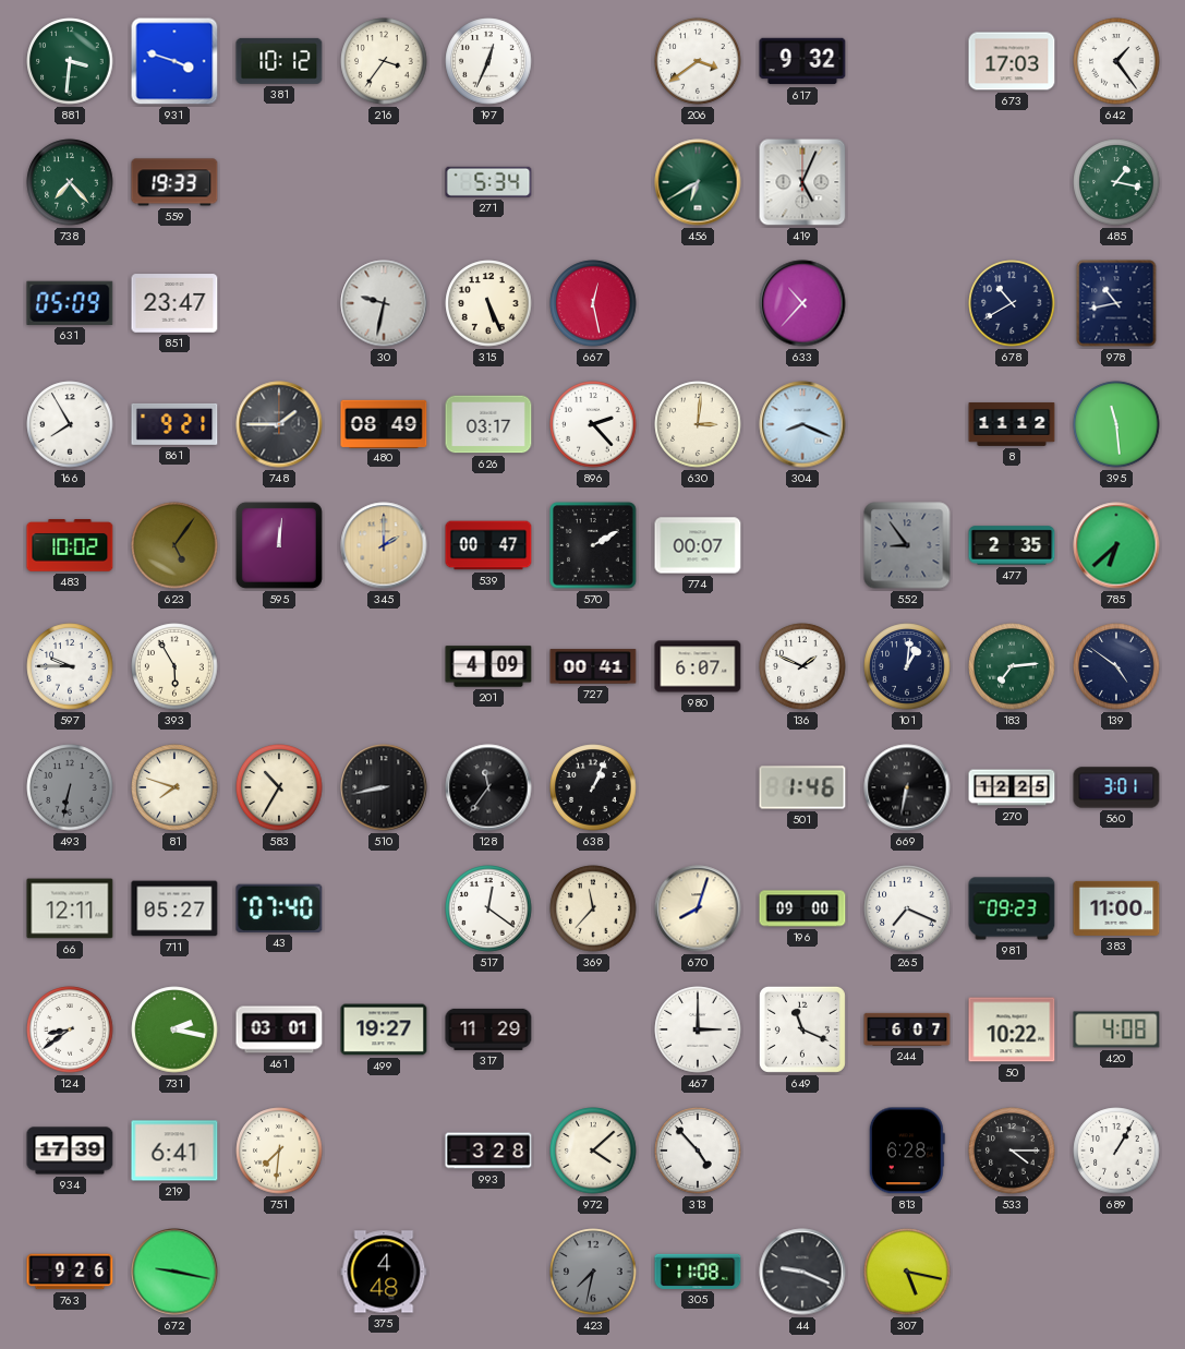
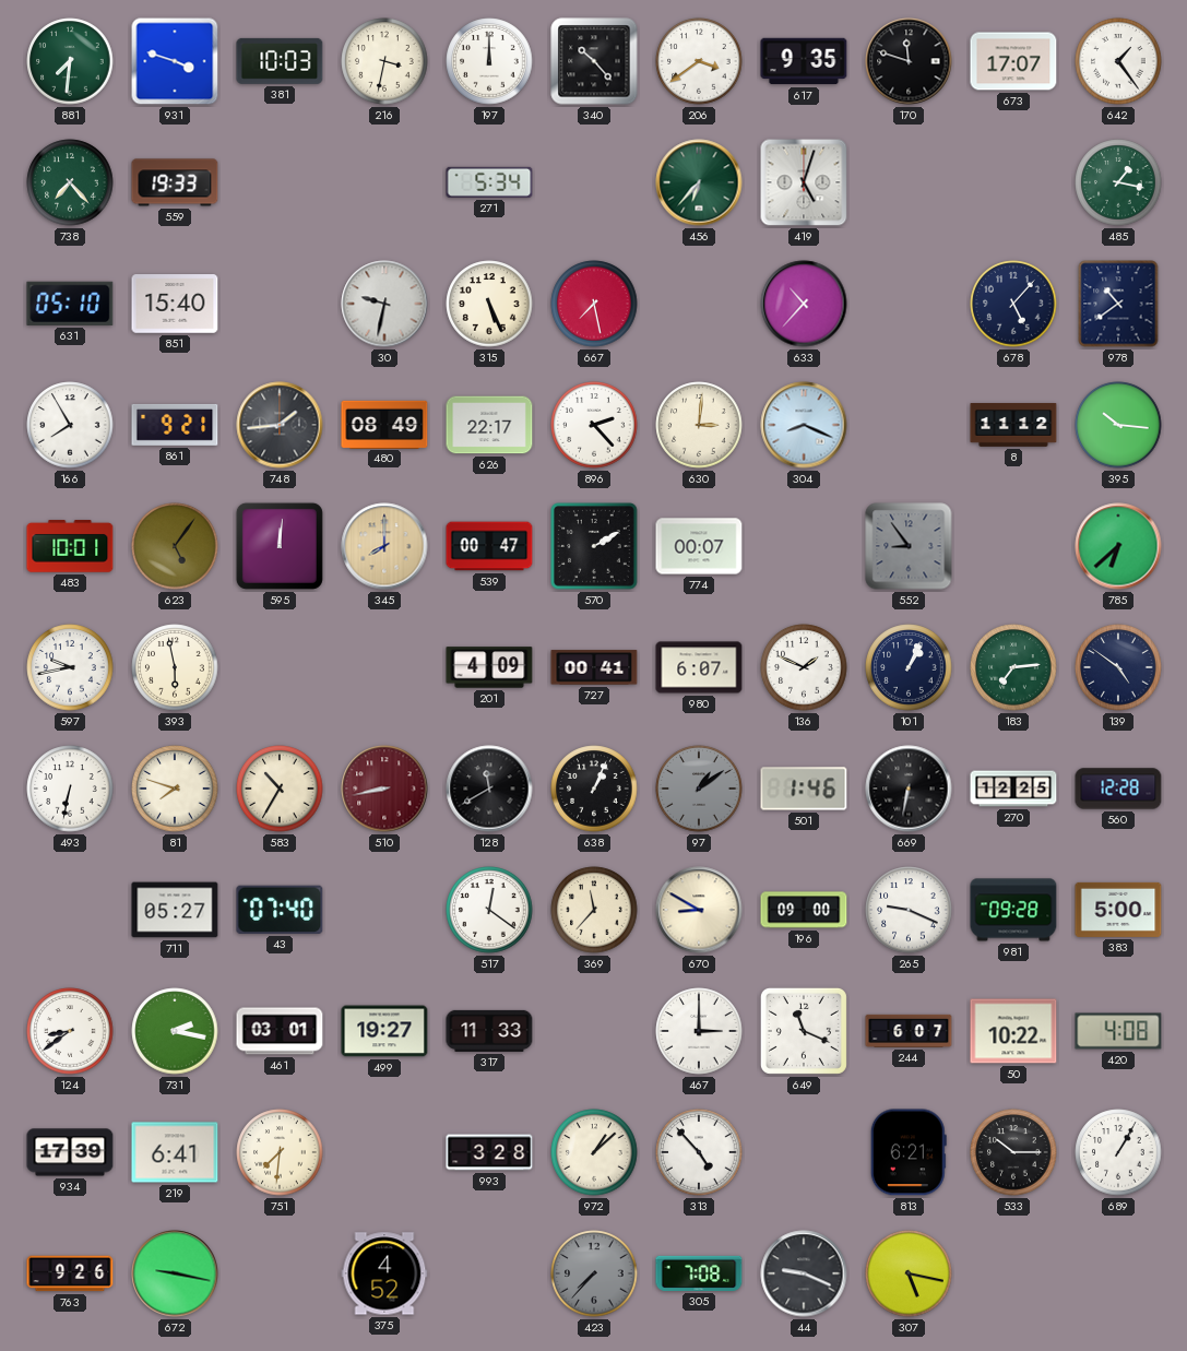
881: 3:31 -> 7:31 (70, 61)
381: 10:12 -> 10:03 (280, 61)
216: 3:36 -> 3:32 (384, 61)
197: 12:34 -> 12:00 (489, 61)
340: none -> 10:23 (594, 61)
617: 9:32 -> 9:35 (804, 61)
170: none -> 11:48 (909, 61)
673: 17:03 -> 17:07 (1013, 61)
456: 6:40 -> 6:37 (699, 182)
419: 5:04 -> 5:03 (804, 182)
631: 05:09 -> 05:10 (70, 304)
851: 23:47 -> 15:40 (175, 304)
667: 12:28 -> 7:28 (594, 304)
678: 10:40 -> 5:07 (1013, 304)
978: 10:43 -> 10:39 (1118, 304)
748: 1:45 -> 1:44 (280, 425)
626: 03:17 -> 22:17 (489, 425)
395: 11:29 -> 10:16 (1118, 425)
483: 10:02 -> 10:01 (70, 546)
345: 2:00 -> 8:00 (384, 546)
477: 2:35 -> none (1012, 545)
597: 9:45 -> 9:43 (70, 667)
393: 5:55 -> 5:58 (175, 667)
101: 1:01 -> 1:04 (909, 667)
493 dial: grey -> white (70, 789)
510 dial: black -> burgundy (384, 789)
128: 11:36 -> 11:40 (489, 789)
97: none -> 1:09 (699, 789)
560: 3:01 -> 12:28 (1118, 789)
66: 12:11 -> none (70, 908)
670: 8:03 -> 8:50 (699, 910)
265: 7:19 -> 9:19 (909, 910)
981: 09:23 -> 09:28 (1013, 910)
383: 11:00 -> 5:00 (1118, 910)
317: 11:29 -> 11:33 (489, 1031)
972: 4:08 -> 1:08 (594, 1152)
813: 6:28 -> 6:21 (909, 1152)
533: 4:15 -> 10:15 (1013, 1152)
375: 4:48 -> 4:52 (384, 1273)
423: 7:32 -> 7:37 (594, 1273)
305: 11:08 -> 7:08 (699, 1273)
